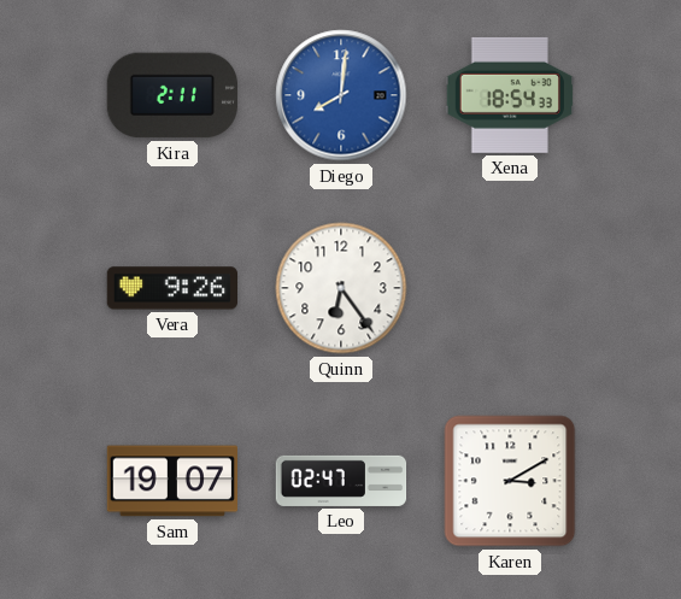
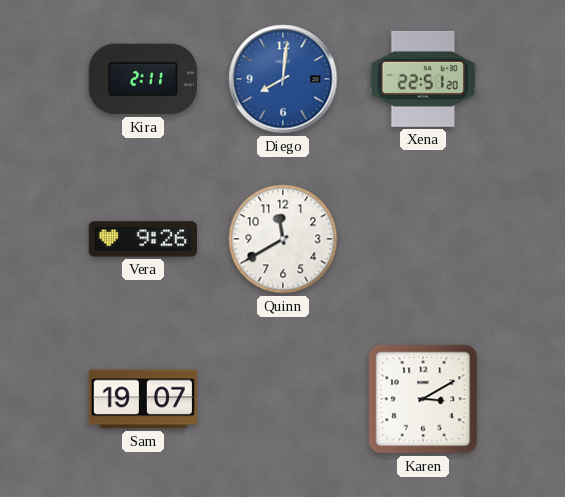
Xena: 18:54 -> 22:51 (422, 79)
Quinn: 6:24 -> 11:40 (283, 239)
Leo: 02:47 -> none (341, 481)
